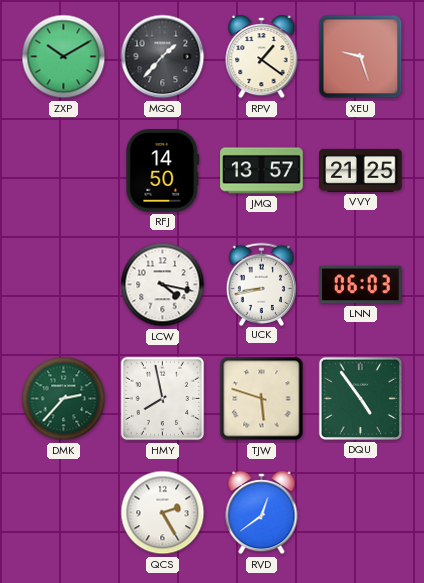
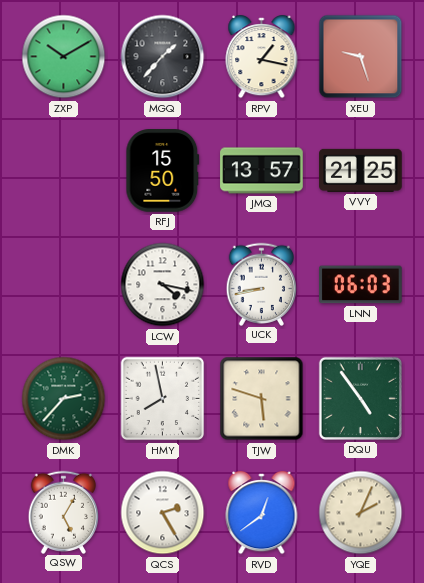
RPV: 1:21 -> 1:17 (262, 58)
RFJ: 14:50 -> 15:50 (163, 171)
QSW: none -> 5:05 (64, 512)
YQE: none -> 2:04 (361, 513)
